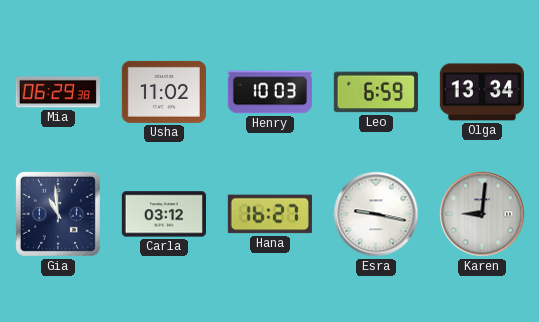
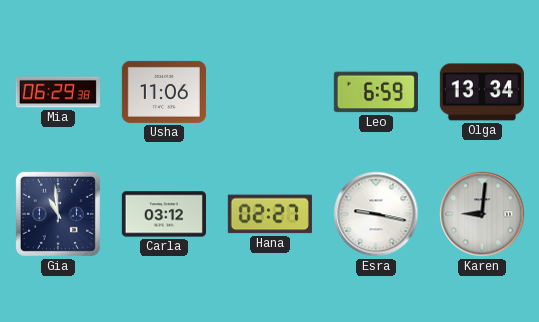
Usha: 11:02 -> 11:06 (164, 92)
Henry: 10:03 -> none (270, 92)
Hana: 16:27 -> 02:27 (270, 214)
